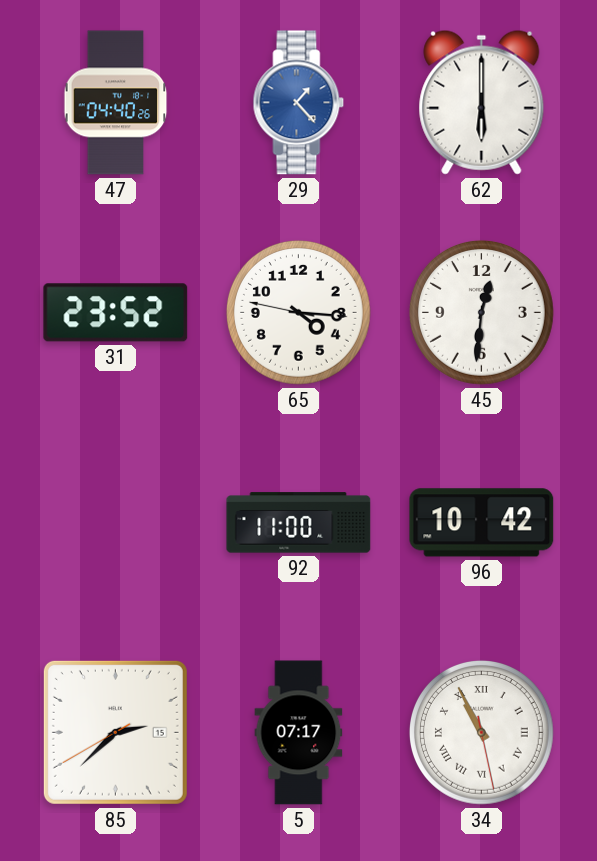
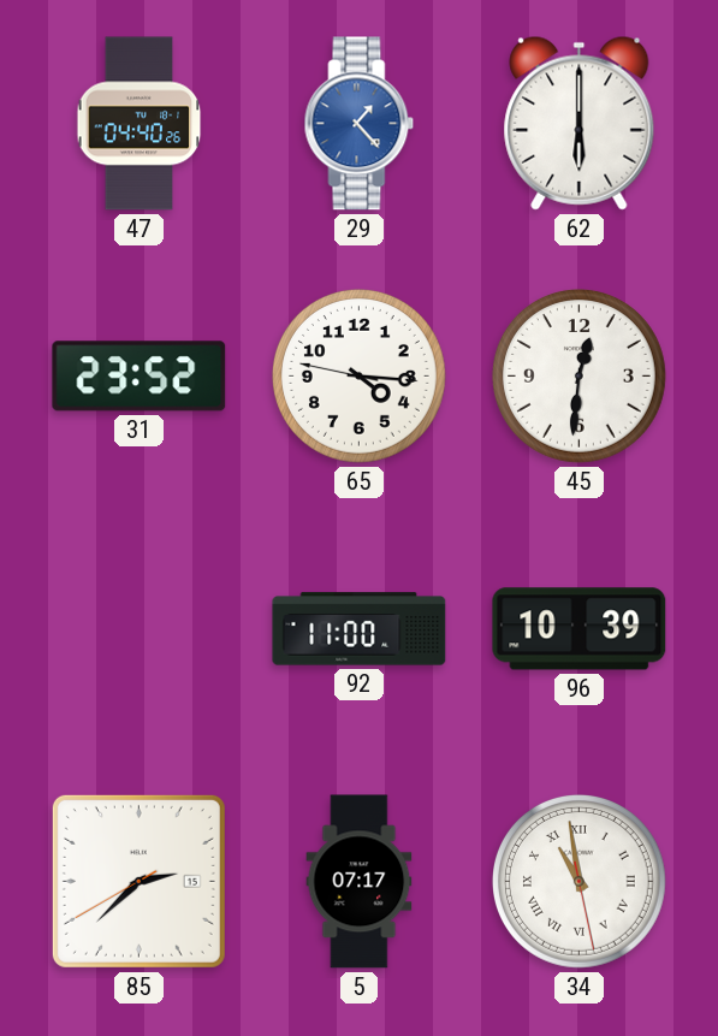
96: 10:42 -> 10:39 (580, 629)
34: 10:55 -> 10:58 (578, 881)
